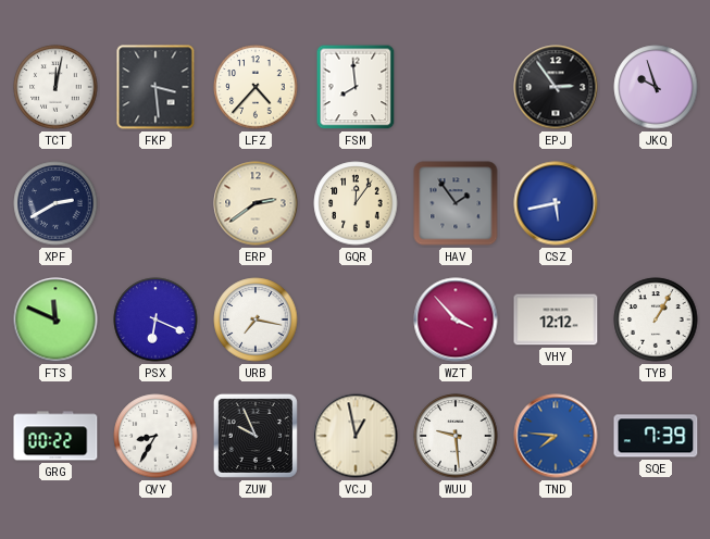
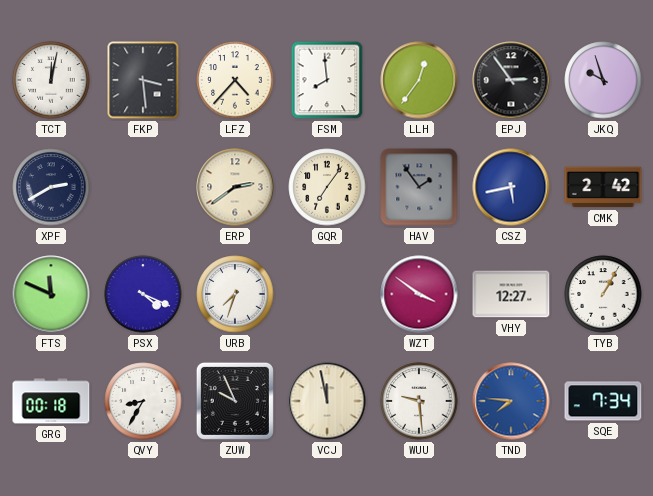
LLH: none -> 12:36 (419, 80)
GQR: 12:06 -> 7:06 (327, 187)
CMK: none -> 2:42 (603, 187)
PSX: 6:19 -> 4:19 (143, 294)
URB: 7:17 -> 7:33 (235, 294)
WZT: 3:53 -> 3:51 (419, 294)
VHY: 12:12 -> 12:27 (511, 294)
GRG: 00:22 -> 00:18 (51, 401)
VCJ: 12:58 -> 11:58 (327, 401)
SQE: 7:39 -> 7:34 (603, 401)
